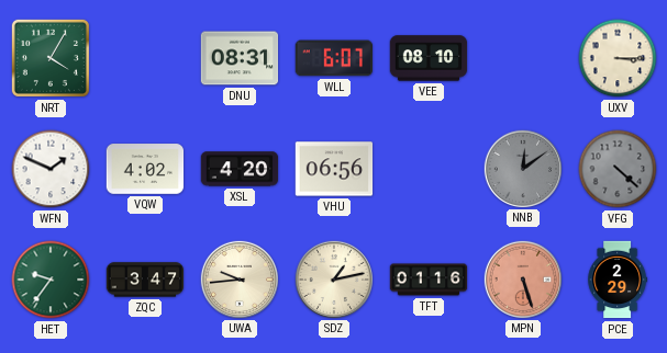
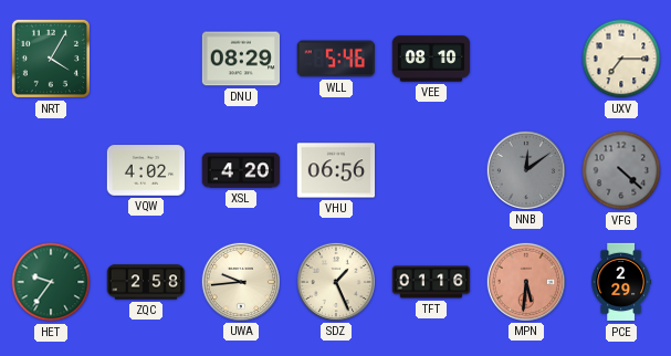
DNU: 08:31 -> 08:29 (241, 59)
WLL: 6:07 -> 5:46 (335, 59)
UXV: 3:15 -> 7:15 (621, 59)
WFN: 1:49 -> none (51, 169)
ZQC: 3:47 -> 2:58 (146, 282)
SDZ: 1:13 -> 1:26 (335, 281)
MPN: 5:27 -> 5:31 (525, 281)
